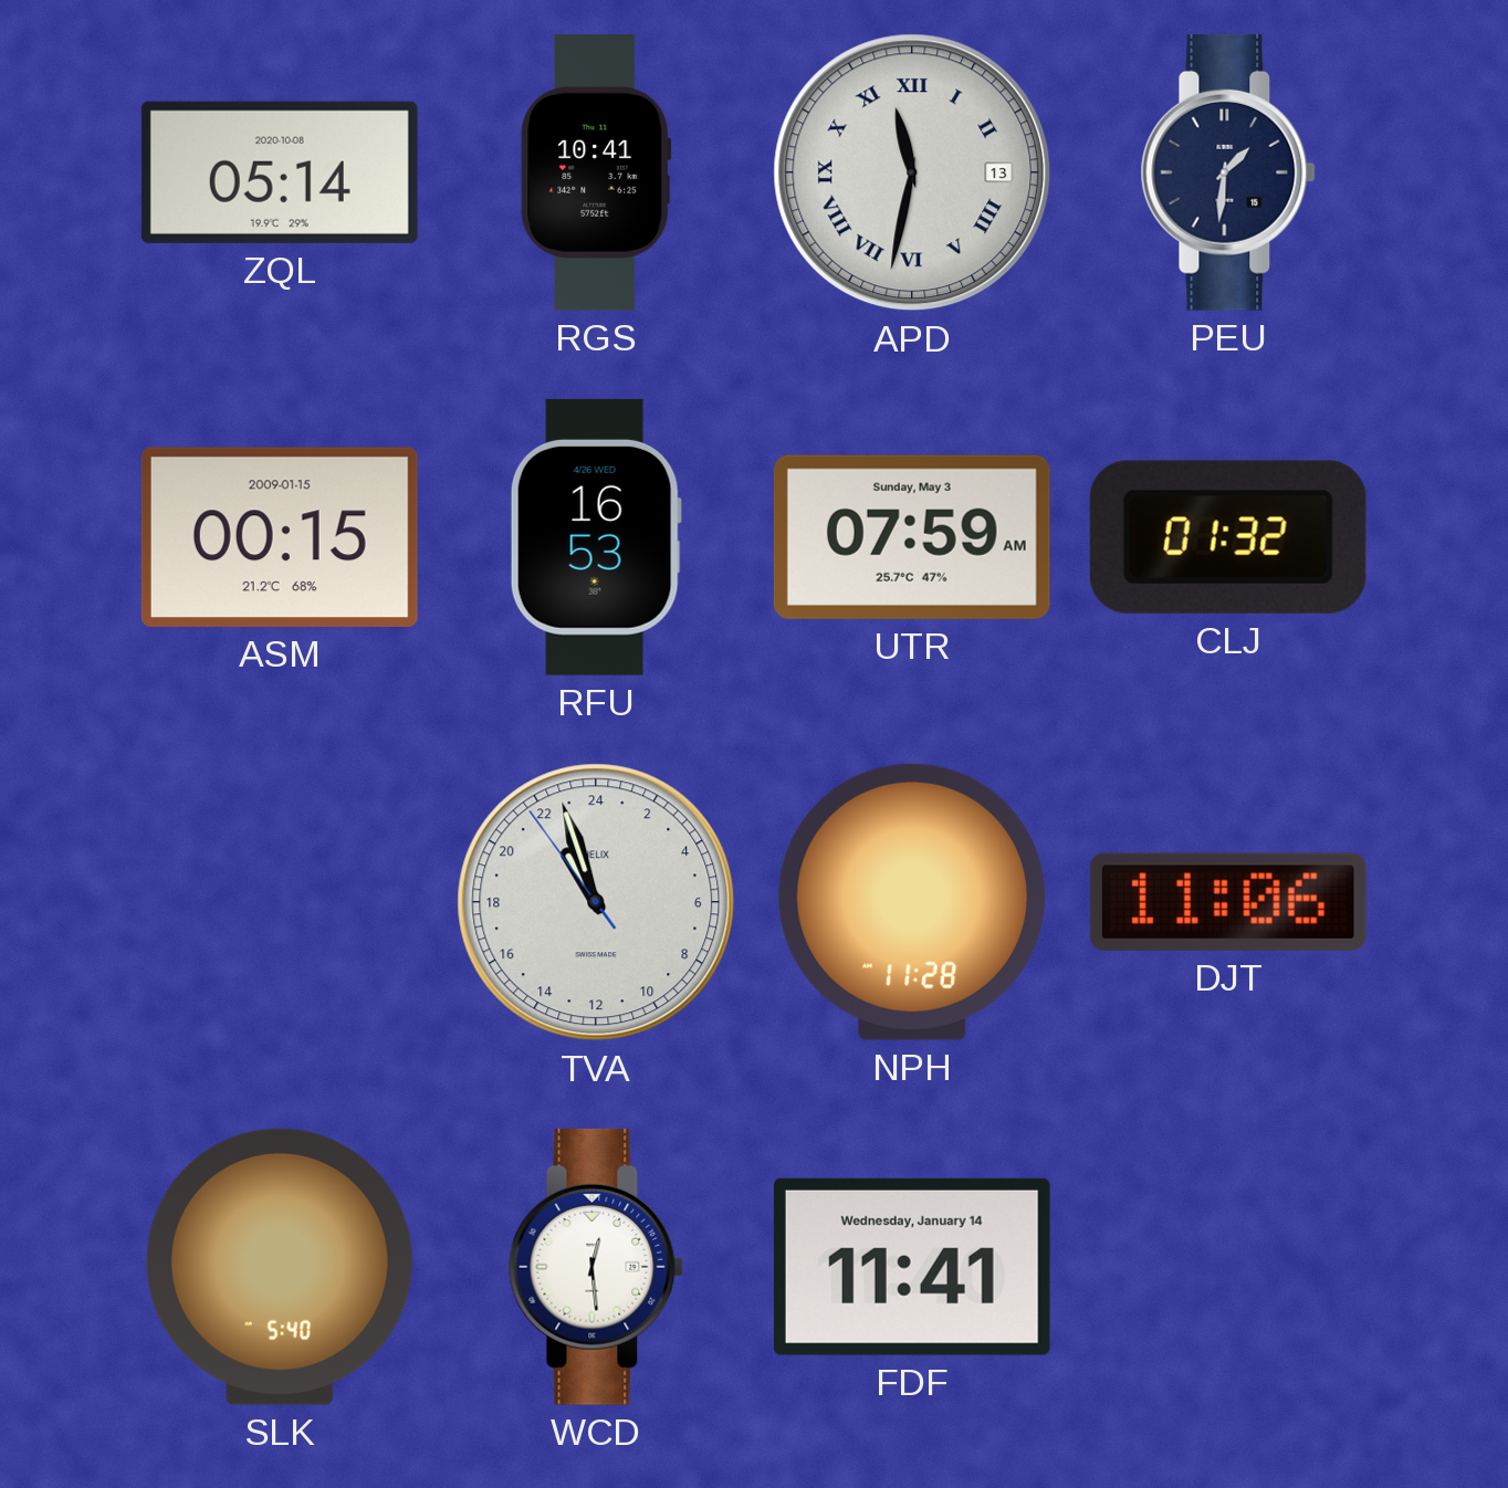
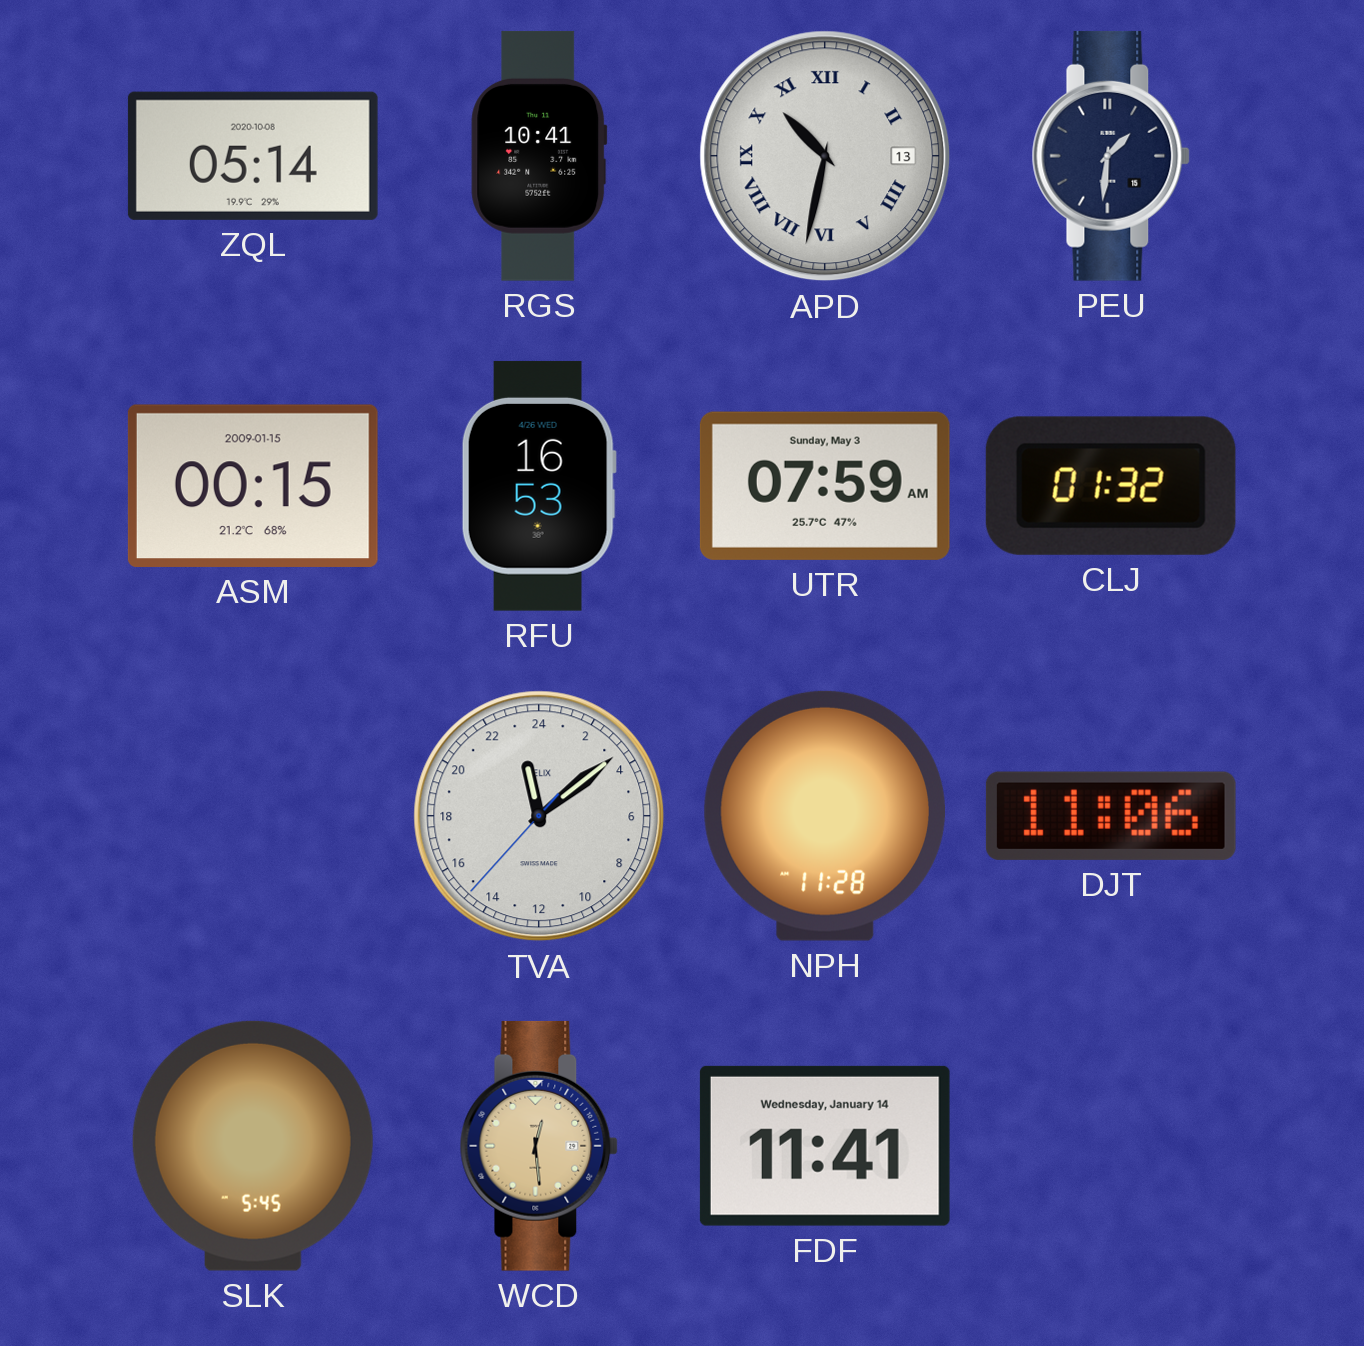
APD: 11:32 -> 10:32 (825, 156)
TVA: 21:56 -> 23:08 (539, 816)
SLK: 5:40 -> 5:45 (253, 1146)
WCD dial: white -> champagne (539, 1146)
